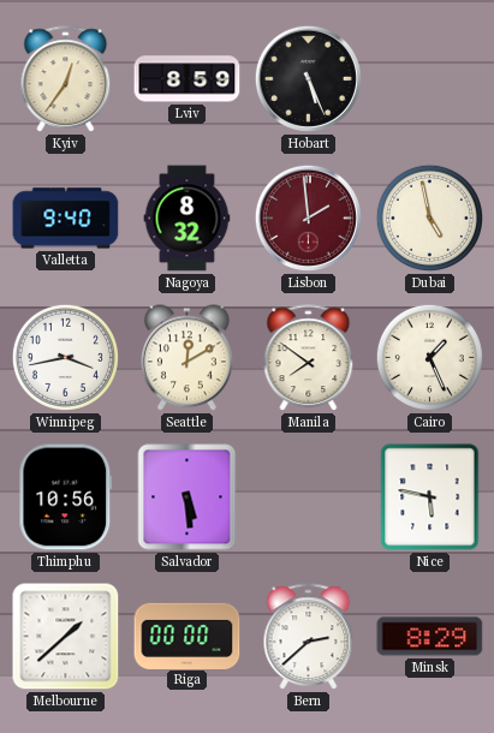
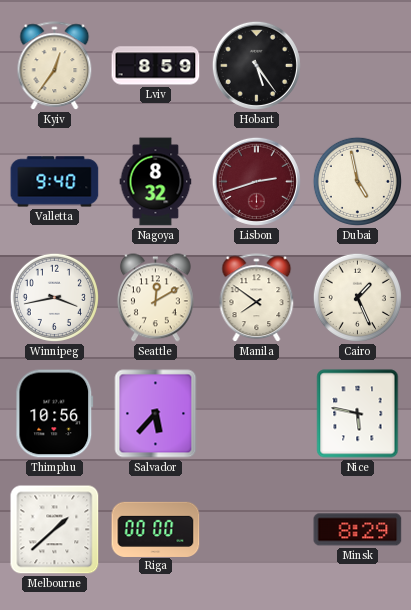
Hobart: 5:26 -> 5:24 (256, 65)
Lisbon: 1:59 -> 2:42 (256, 181)
Salvador: 5:29 -> 5:37 (156, 414)
Bern: 2:38 -> none (309, 637)
